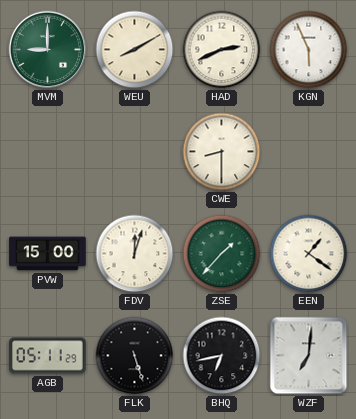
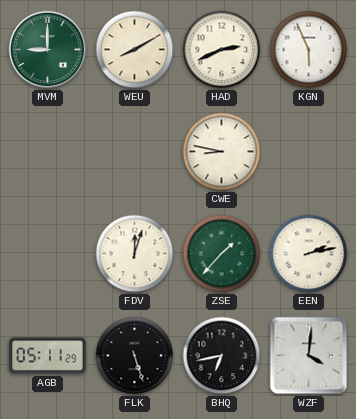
CWE: 8:30 -> 8:47 (222, 152)
PVW: 15:00 -> none (48, 254)
EEN: 1:21 -> 2:13 (309, 254)
WZF: 7:01 -> 4:01 (309, 356)
